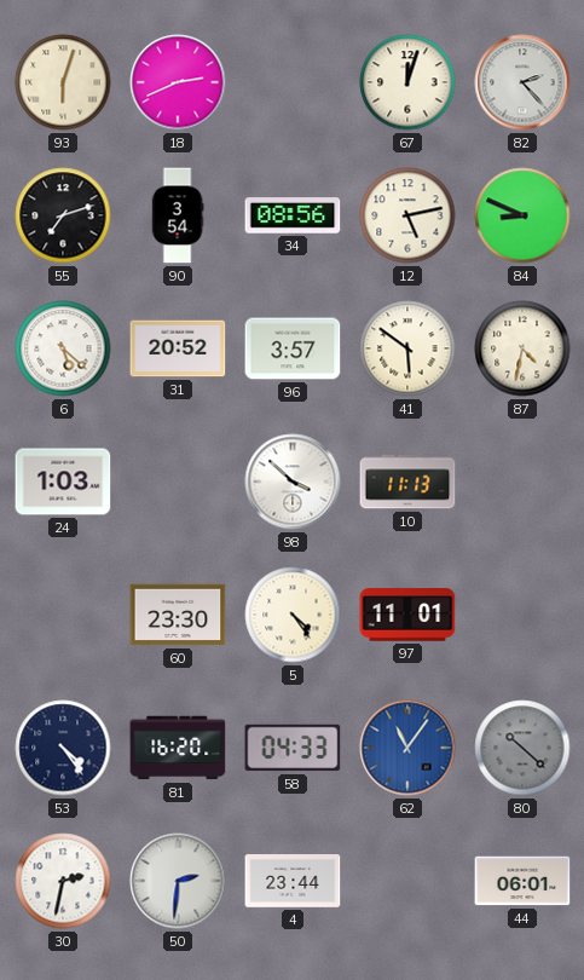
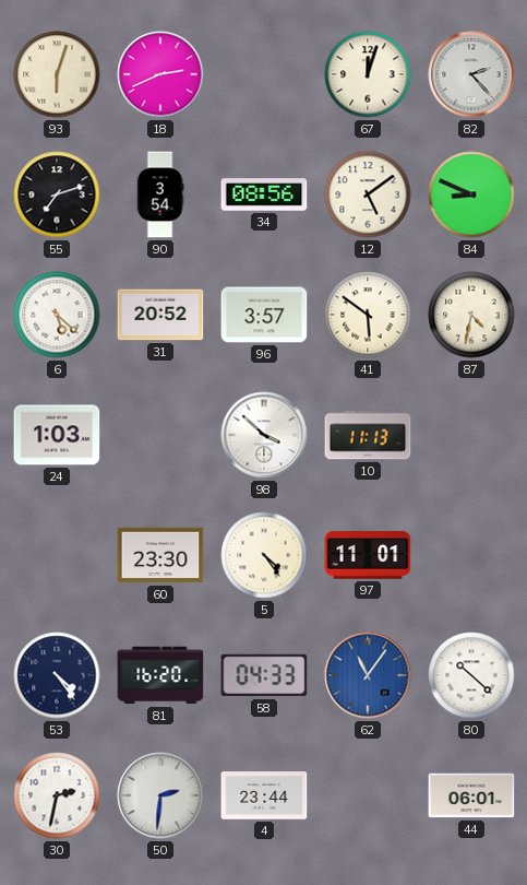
12: 5:13 -> 5:09 (368, 194)
80 dial: grey -> white (471, 675)
